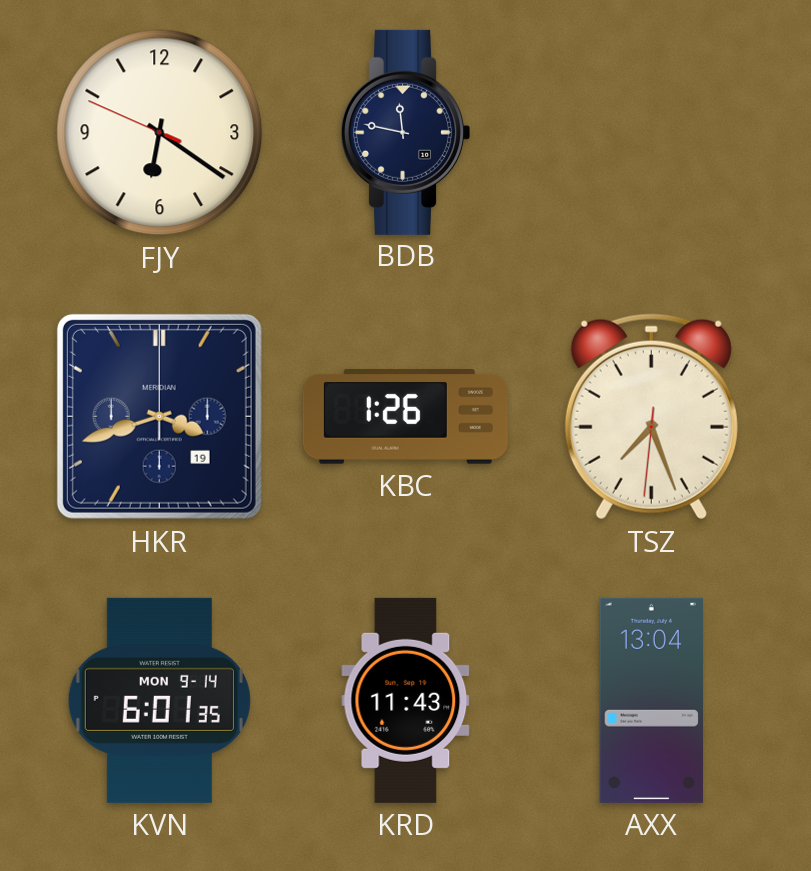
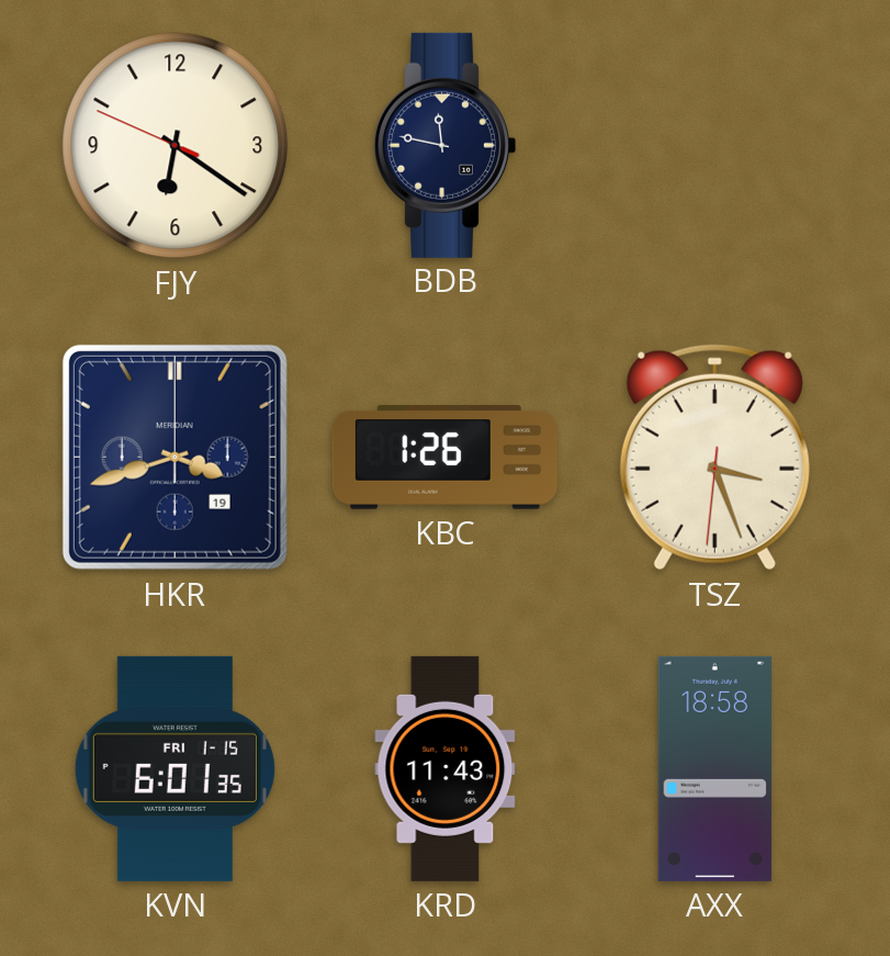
TSZ: 7:26 -> 3:26 (714, 458)
KVN date: MON 9-14 -> FRI 1-15 (174, 768)
AXX: 13:04 -> 18:58 (714, 768)
